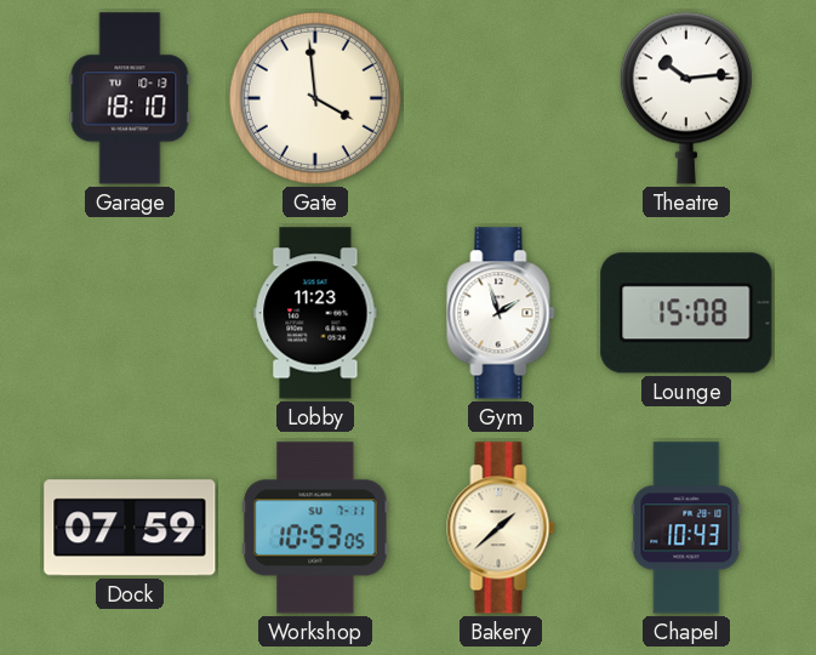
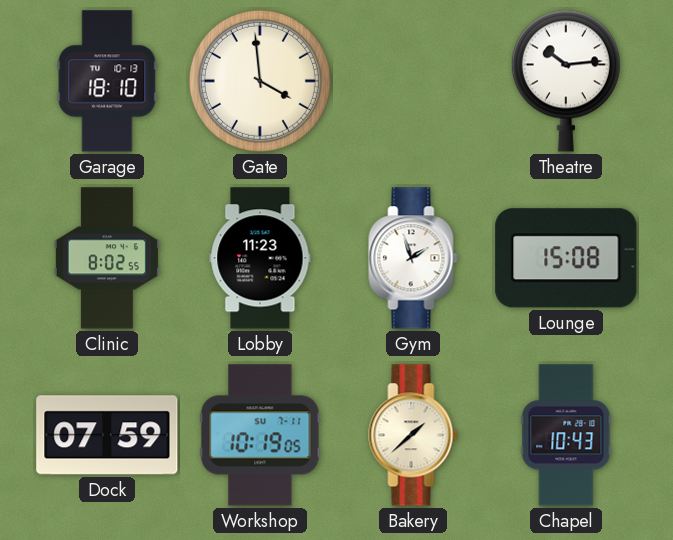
Clinic: none -> 8:02 (107, 258)
Workshop: 10:53 -> 10:19 (260, 435)
